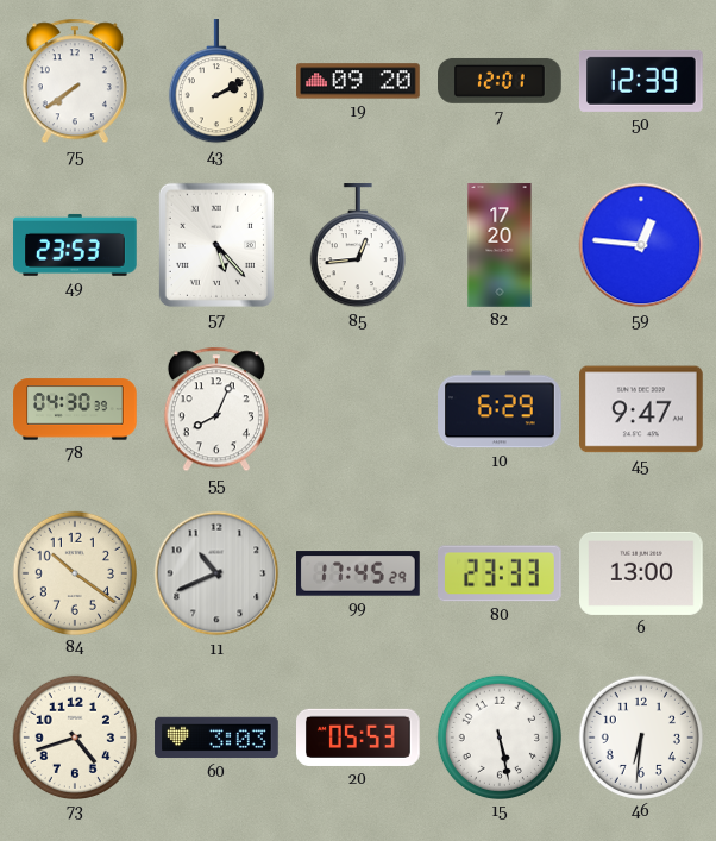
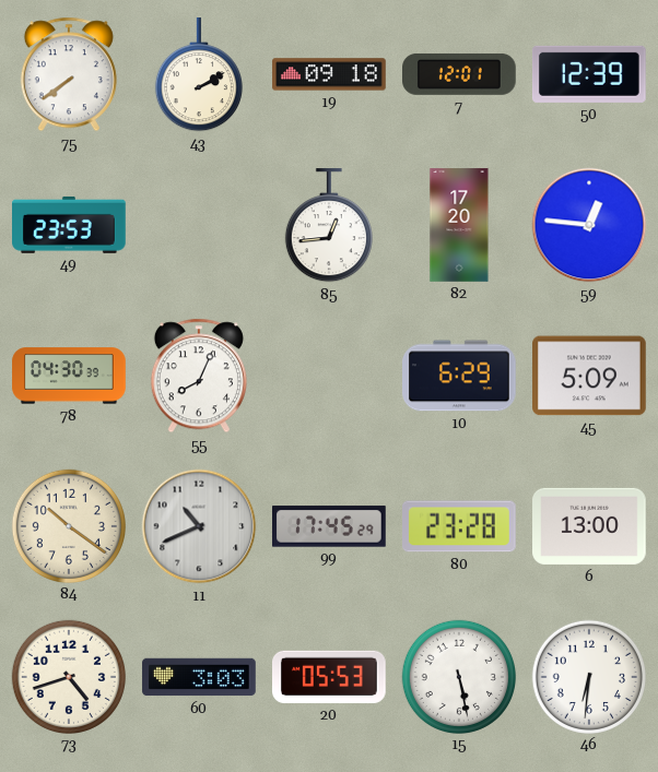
19: 09:20 -> 09:18 (329, 74)
57: 5:23 -> none (216, 245)
45: 9:47 -> 5:09 (590, 376)
80: 23:33 -> 23:28 (460, 526)
